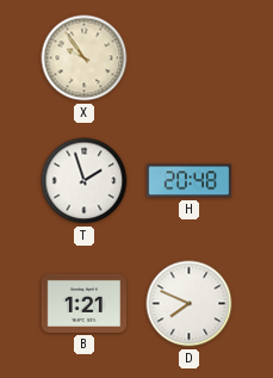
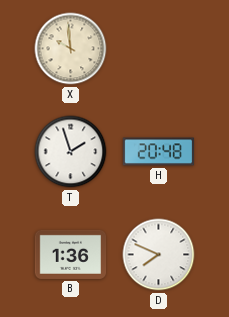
X: 9:54 -> 9:59 (71, 49)
B: 1:21 -> 1:36 (71, 254)
